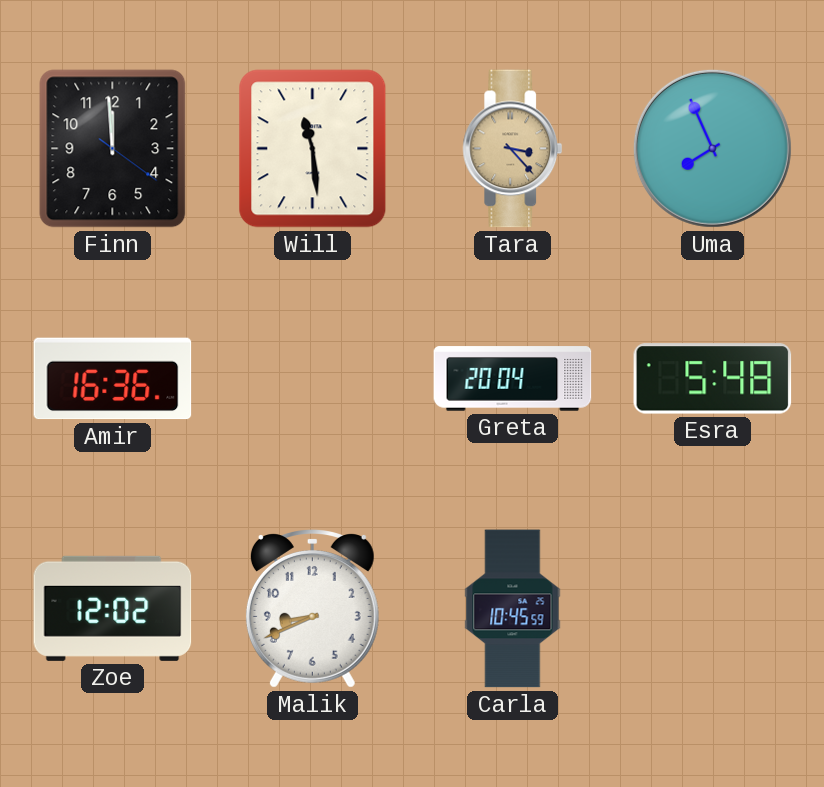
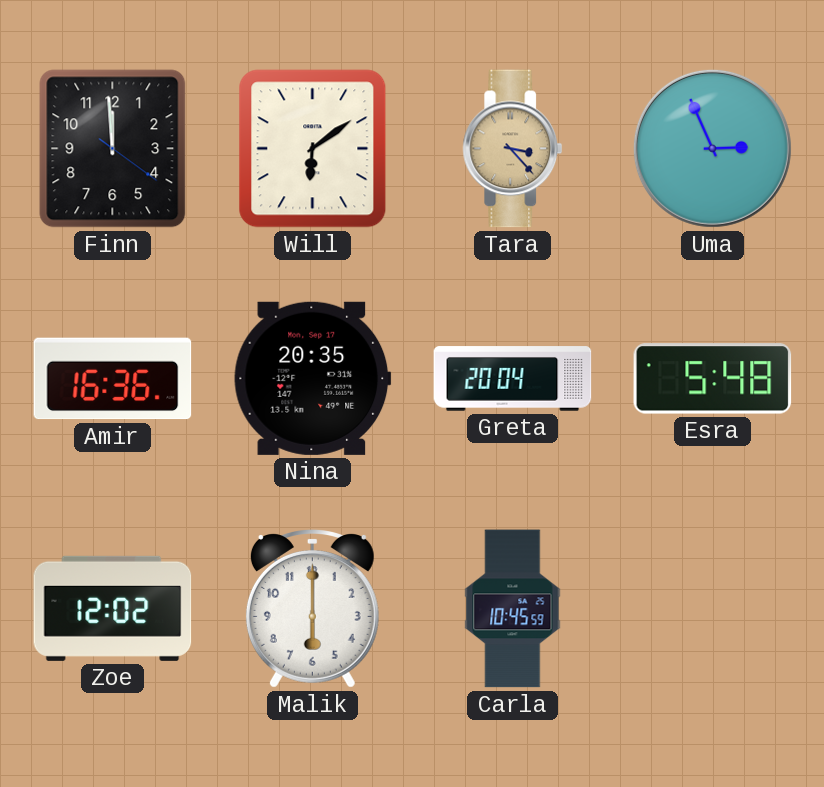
Will: 11:29 -> 6:09 (313, 149)
Uma: 7:56 -> 2:56 (712, 148)
Nina: none -> 20:35 (313, 378)
Malik: 8:41 -> 6:00 (312, 609)
